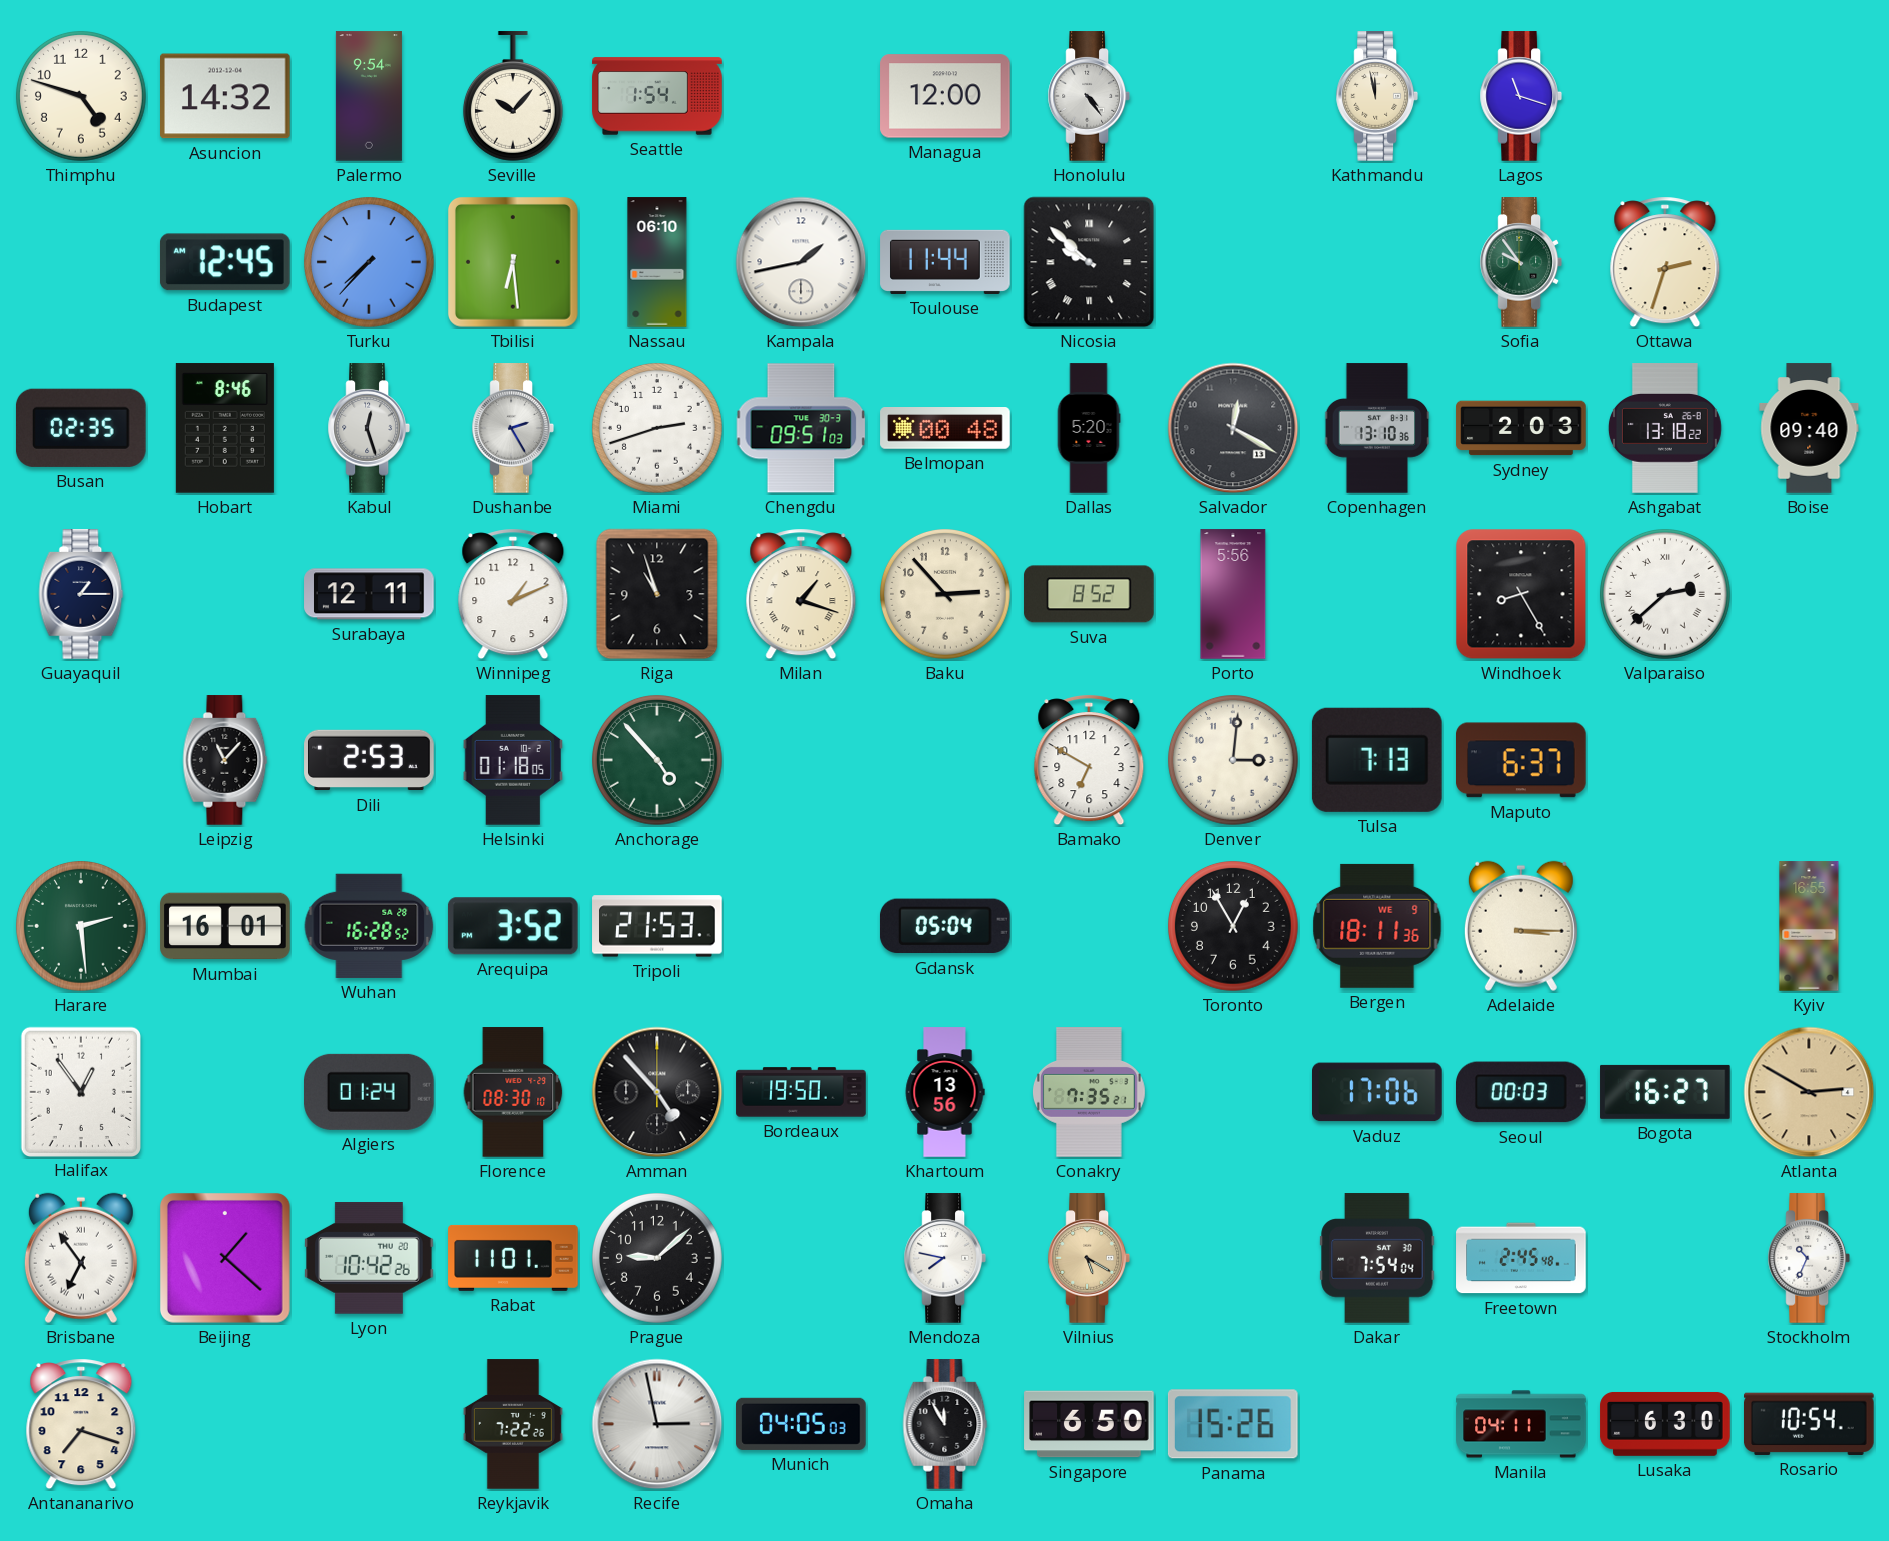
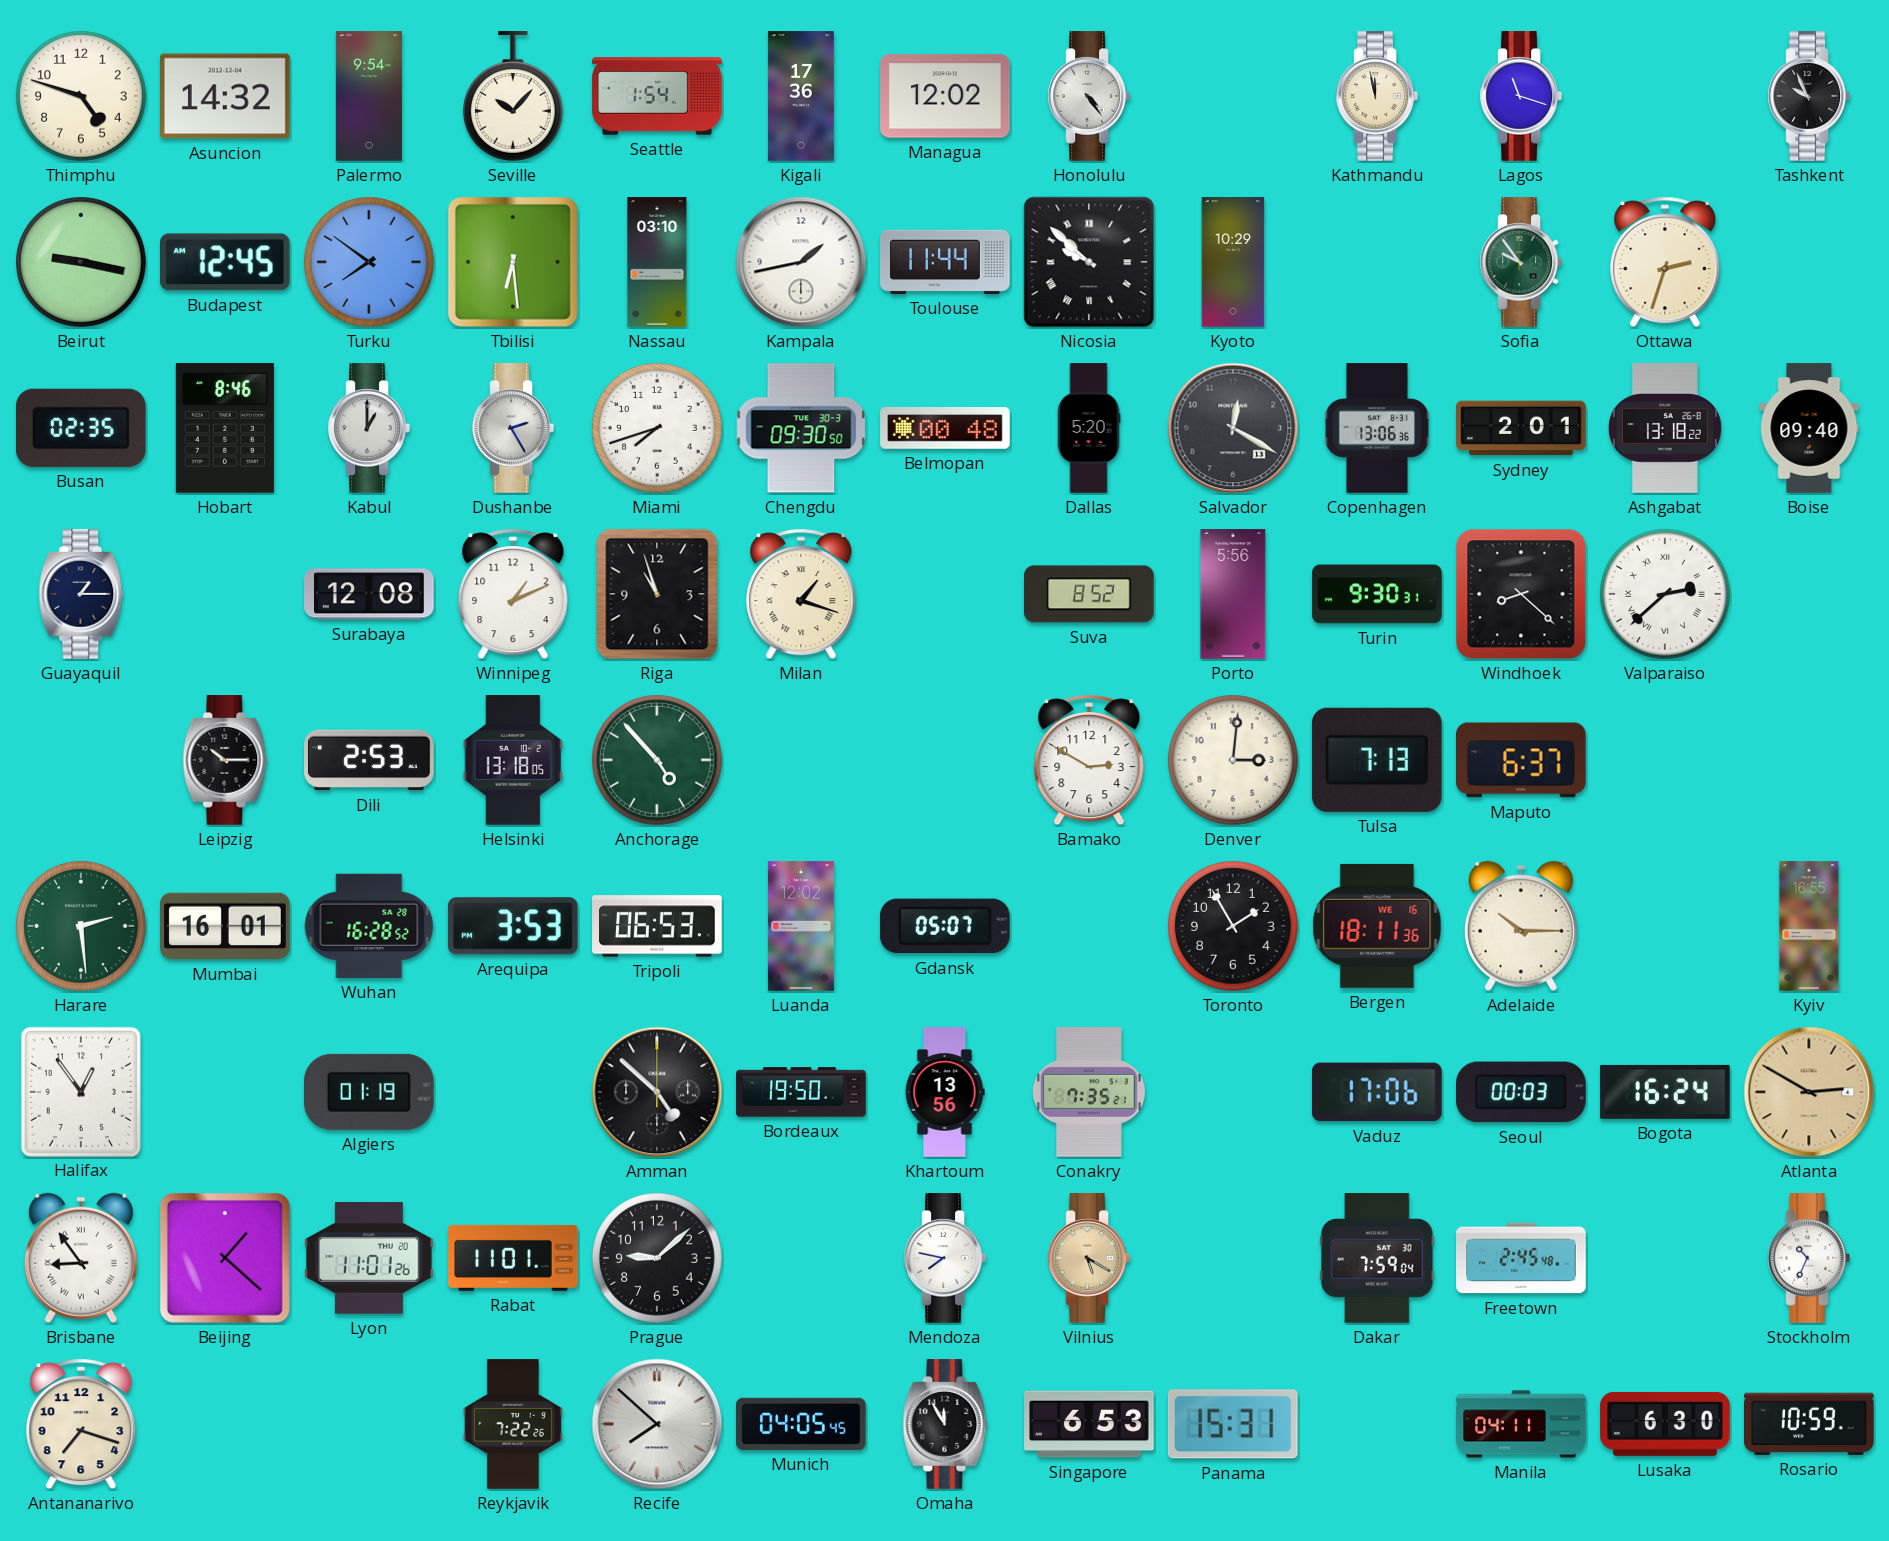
Kigali: none -> 17:36 (801, 96)
Managua: 12:00 -> 12:02 (945, 96)
Tashkent: none -> 9:56 (1808, 96)
Beirut: none -> 9:17 (82, 263)
Turku: 7:37 -> 7:51 (370, 263)
Nassau: 06:10 -> 03:10 (657, 262)
Kyoto: none -> 10:29 (1233, 262)
Kabul: 12:27 -> 1:00 (368, 428)
Miami: 2:42 -> 7:42 (658, 429)
Chengdu: 09:51 -> 09:30 (801, 428)
Copenhagen: 13:10 -> 13:06 (1377, 428)
Sydney: 2:03 -> 2:01 (1521, 428)
Surabaya: 12:11 -> 12:08 (369, 594)
Baku: 2:53 -> none (946, 595)
Turin: none -> 9:30 (1377, 594)
Windhoek: 8:25 -> 8:22 (1521, 594)
Leipzig: 11:07 -> 10:15 (225, 760)
Helsinki: 01:18 -> 13:18 (513, 760)
Bamako: 6:50 -> 2:50 (1089, 760)
Arequipa: 3:52 -> 3:53 (513, 926)
Tripoli: 21:53 -> 06:53 (657, 926)
Luanda: none -> 12:02 (801, 926)
Gdansk: 05:04 -> 05:07 (945, 926)
Toronto: 12:55 -> 1:55 (1234, 927)
Bergen date: WE 9 -> WE 16 (1377, 926)
Adelaide: 3:15 -> 10:15 (1521, 926)
Algiers: 01:24 -> 01:19 (370, 1092)
Florence: 08:30 -> none (513, 1092)
Amman: 4:53 -> 4:52 (657, 1092)
Bogota: 16:27 -> 16:24 (1665, 1092)
Brisbane: 6:54 -> 8:54 (81, 1258)
Lyon: 10:42 -> 11:01 (369, 1258)
Dakar: 7:54 -> 7:59 (1377, 1258)
Recife: 2:58 -> 7:52 (657, 1424)
Munich: 04:05:03 -> 04:05:45 (801, 1424)
Singapore: 6:50 -> 6:53 (1089, 1424)
Panama: 15:26 -> 15:31 (1233, 1424)
Rosario: 10:54 -> 10:59 (1810, 1424)
